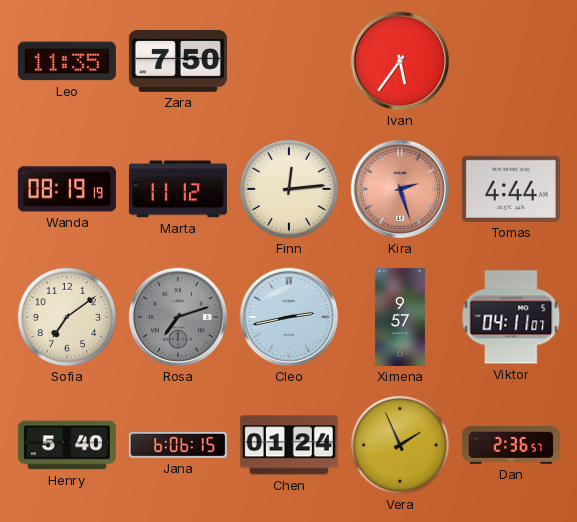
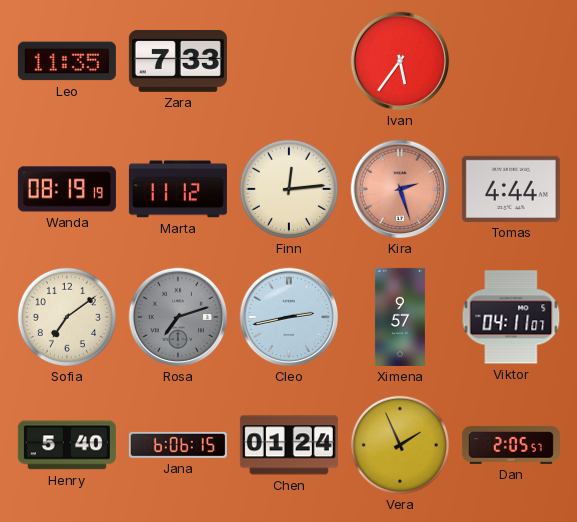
Zara: 7:50 -> 7:33 (178, 62)
Dan: 2:36 -> 2:05 (511, 445)
